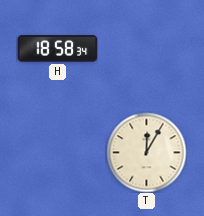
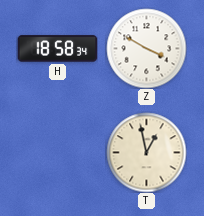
Z: none -> 3:50 (146, 48)
T: 12:05 -> 12:58 (146, 152)
